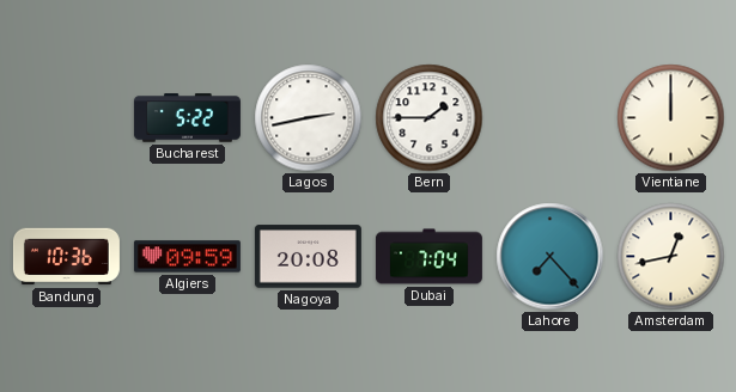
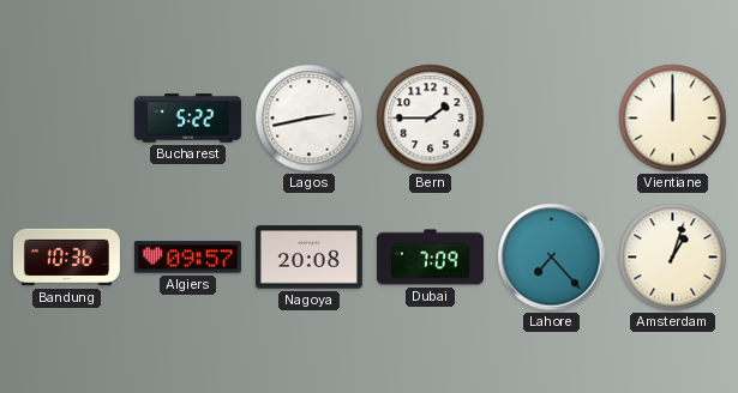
Algiers: 09:59 -> 09:57 (187, 258)
Dubai: 7:04 -> 7:09 (430, 258)
Amsterdam: 12:43 -> 1:03 (673, 258)
